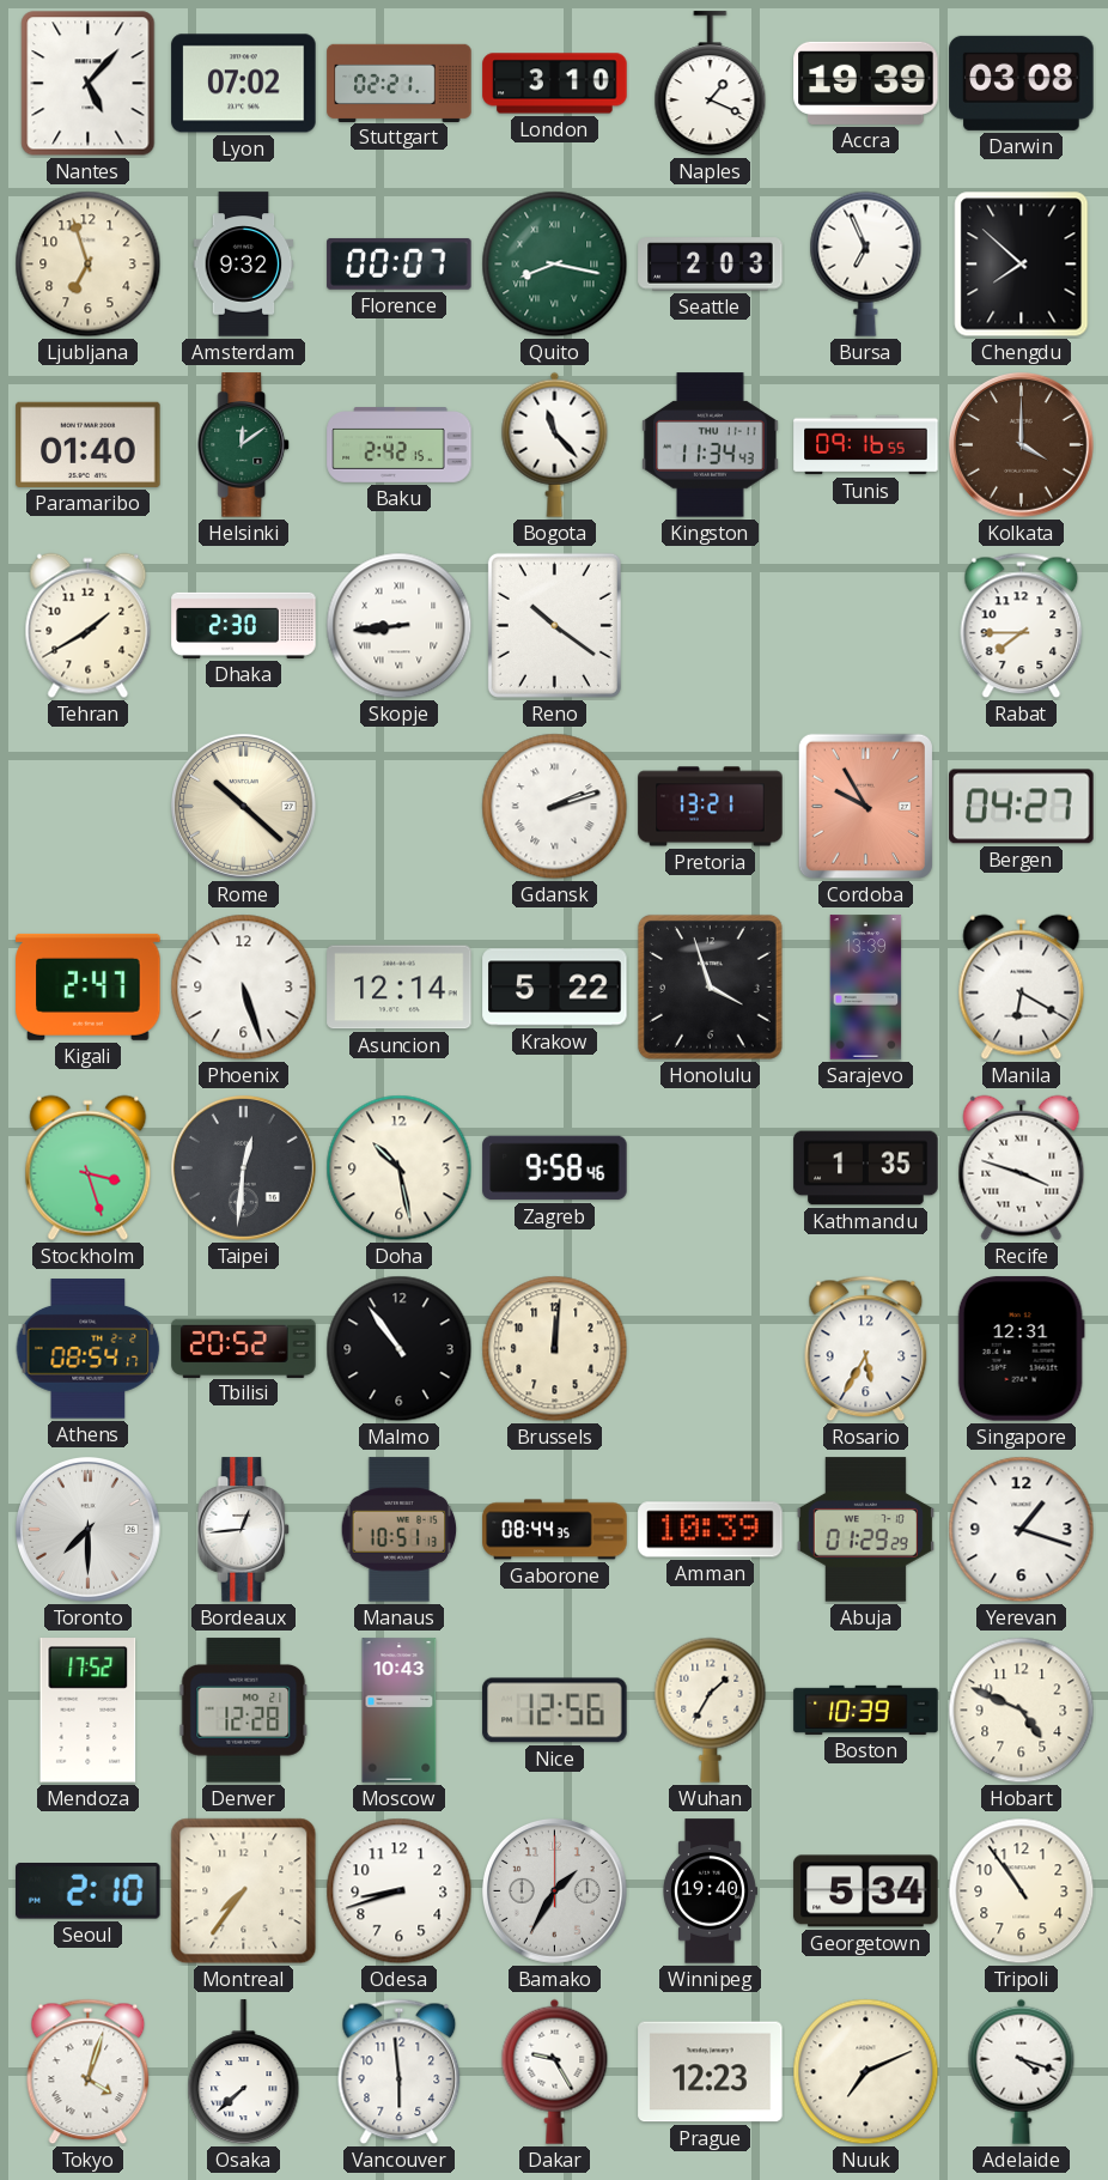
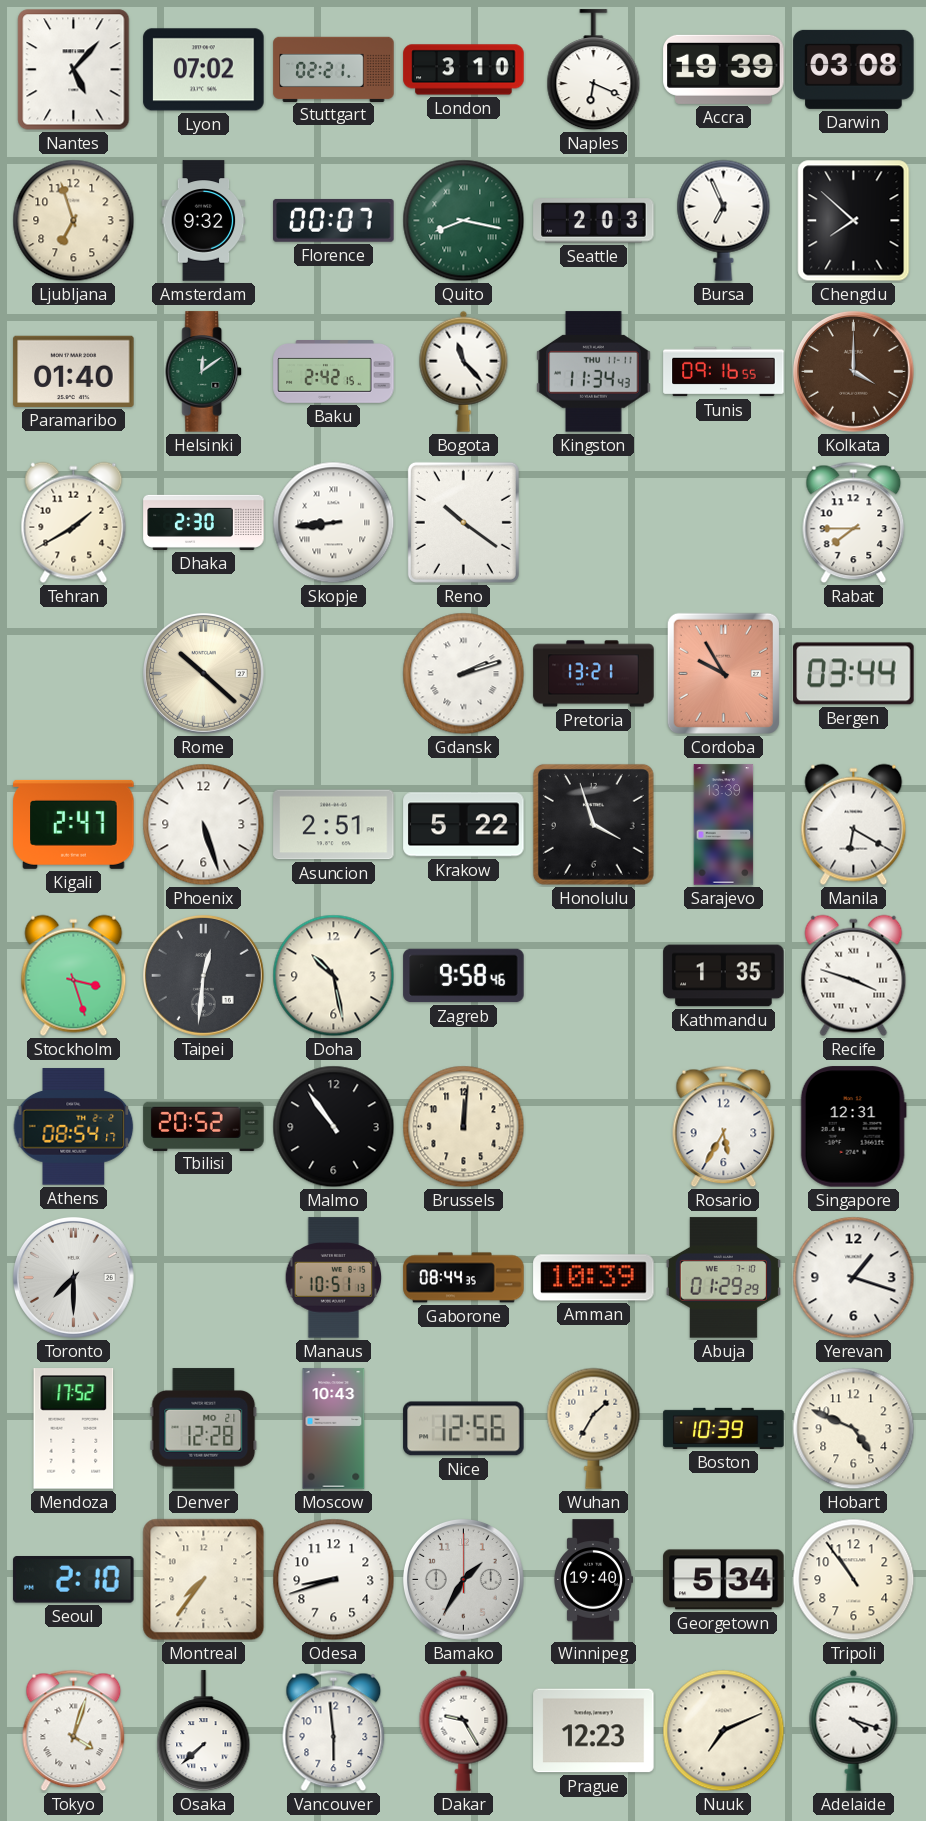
Naples: 1:19 -> 6:19 (594, 70)
Bergen: 04:27 -> 03:44 (854, 674)
Asuncion: 12:14 -> 2:51 (334, 825)
Bordeaux: 12:44 -> none (244, 1530)
